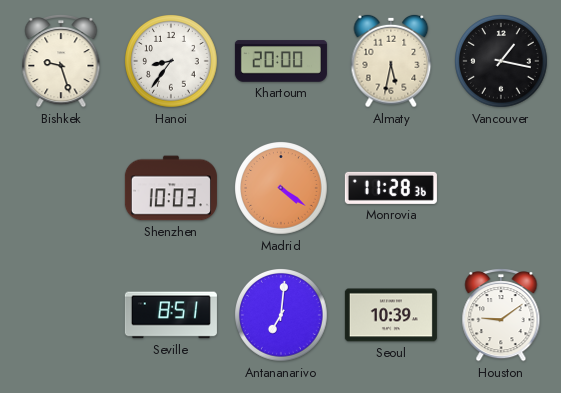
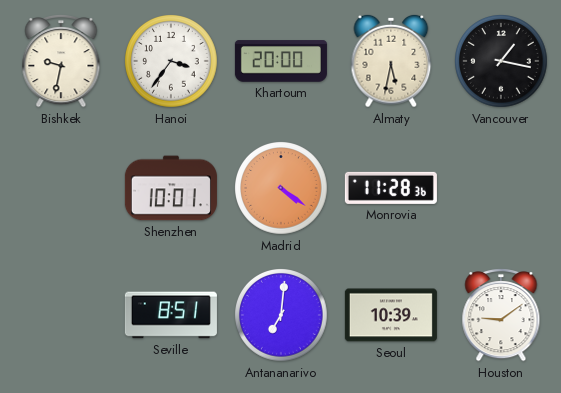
Bishkek: 9:27 -> 9:32 (61, 62)
Hanoi: 8:36 -> 3:36 (172, 62)
Shenzhen: 10:03 -> 10:01 (171, 188)
